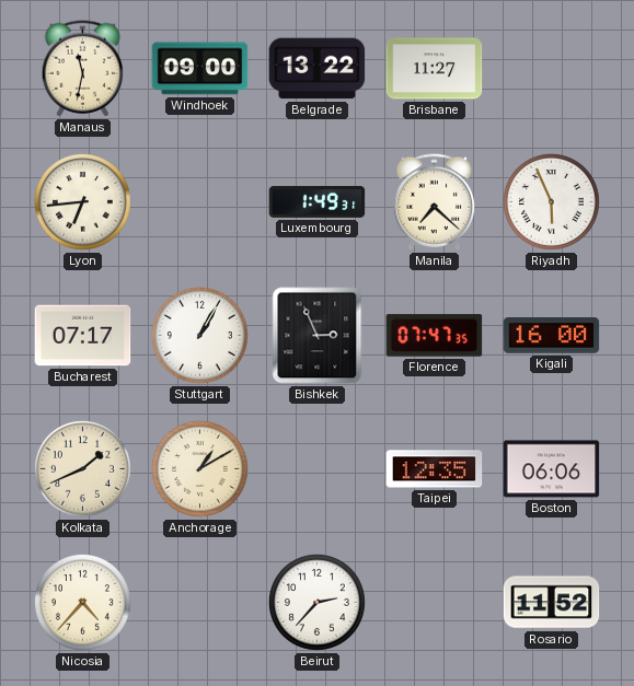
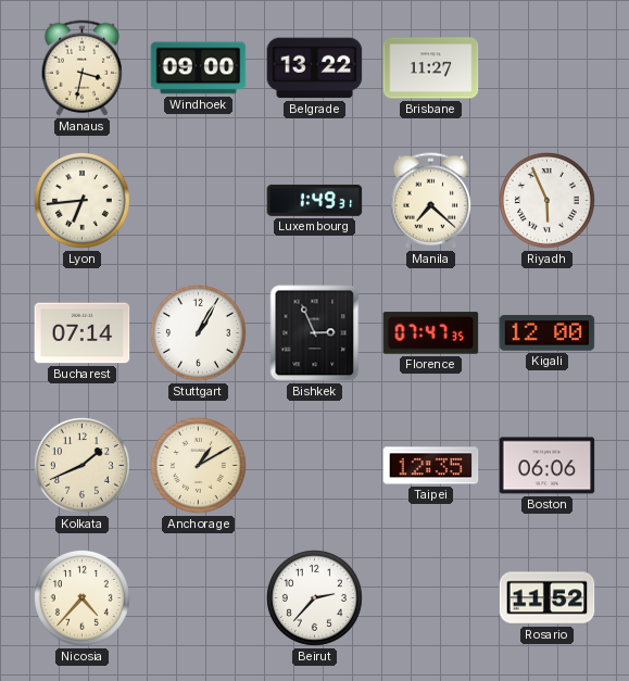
Manaus: 11:32 -> 3:32 (83, 68)
Bucharest: 07:17 -> 07:14 (83, 333)
Kigali: 16:00 -> 12:00 (548, 333)
